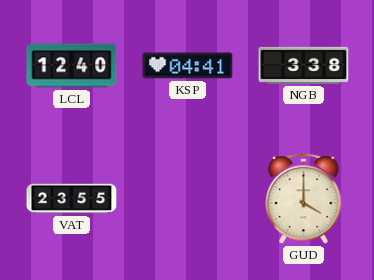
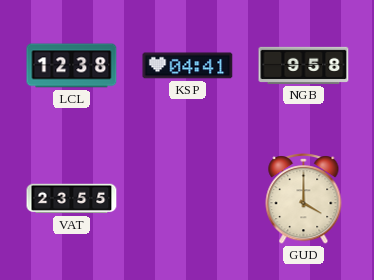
LCL: 12:40 -> 12:38 (72, 66)
NGB: 3:38 -> 9:58 (304, 65)
